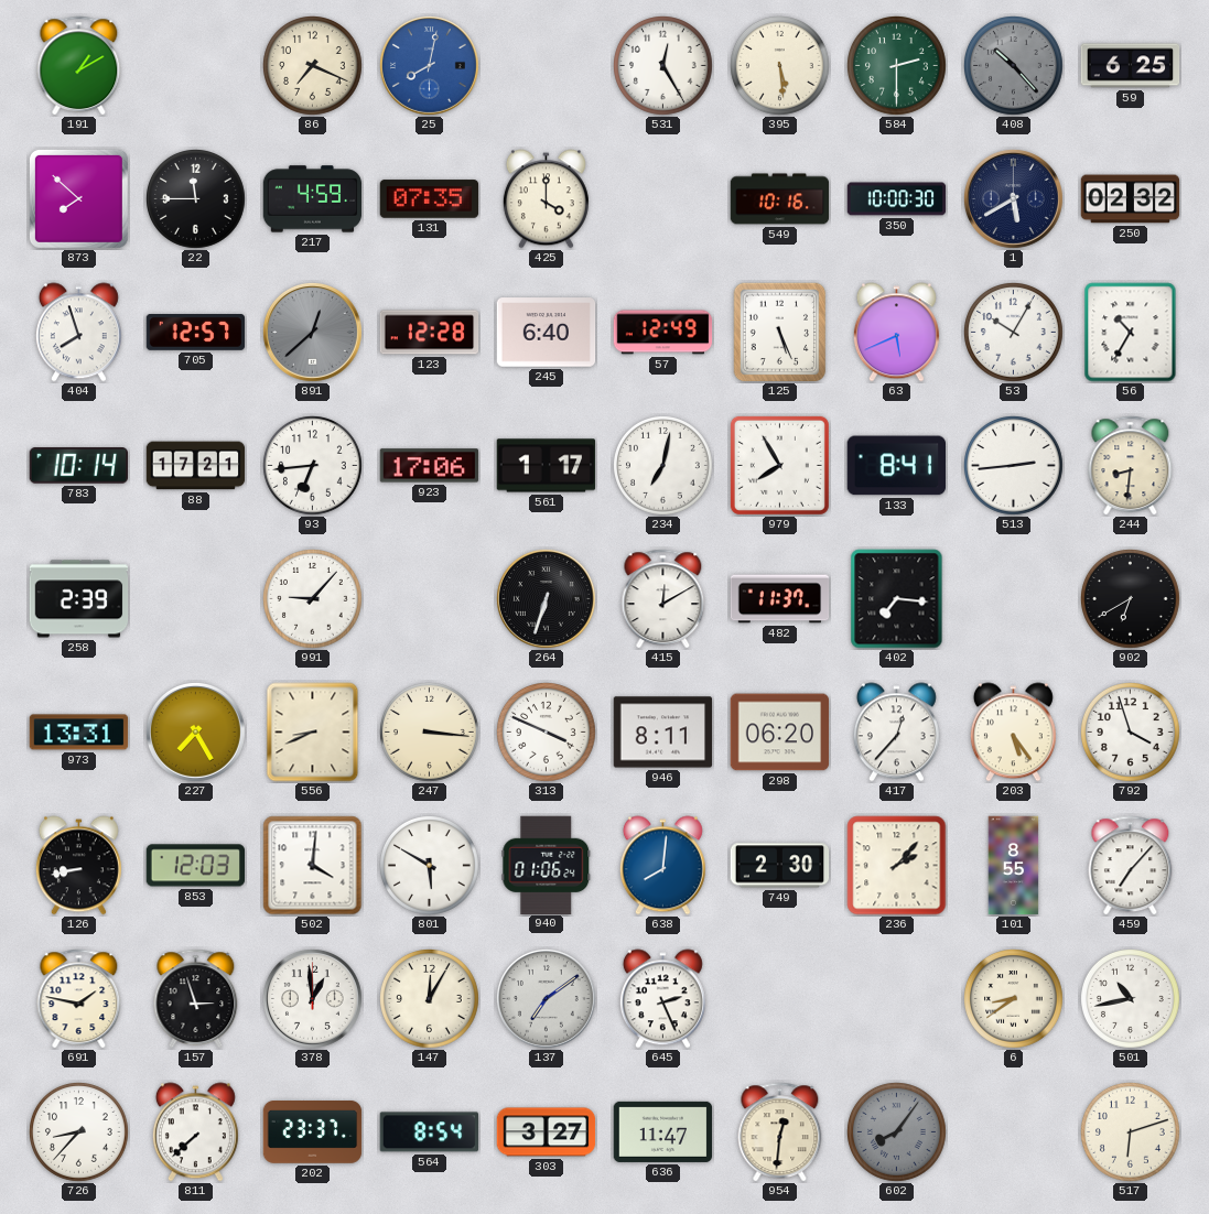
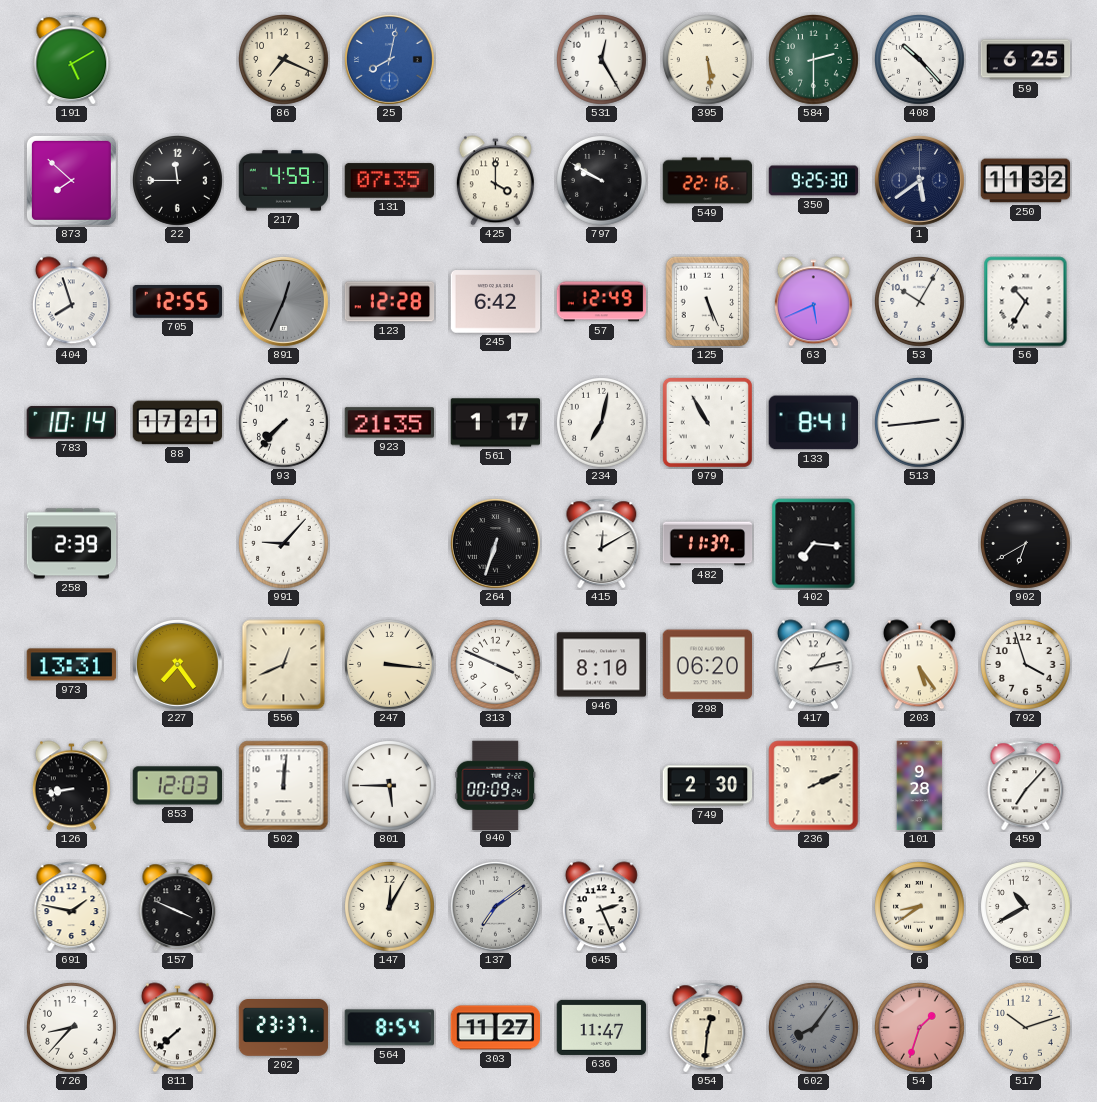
191: 1:10 -> 5:10 (72, 60)
408 dial: grey -> white (920, 60)
797: none -> 9:50 (602, 181)
549: 10:16 -> 22:16 (708, 181)
350: 10:00 -> 9:25 (814, 181)
1: 5:40 -> 5:39 (920, 181)
250: 02:32 -> 11:32 (1026, 181)
705: 12:57 -> 12:55 (178, 302)
891: 12:38 -> 12:34 (284, 302)
245: 6:40 -> 6:42 (496, 302)
93: 6:44 -> 7:37 (284, 423)
923: 17:06 -> 21:35 (390, 423)
979: 7:55 -> 10:55 (707, 422)
244: 8:31 -> none (1131, 466)
227: 7:25 -> 7:24 (178, 665)
556: 8:41 -> 12:41 (284, 665)
946: 8:11 -> 8:10 (602, 665)
417: 12:37 -> 1:13 (813, 665)
502: 4:01 -> 12:01 (284, 786)
801: 5:50 -> 5:45 (390, 786)
940: 01:06 -> 00:09 (496, 785)
638: 8:01 -> none (662, 866)
236: 2:07 -> 2:11 (814, 786)
101: 8:55 -> 9:28 (920, 786)
157: 2:57 -> 3:49 (178, 907)
378: 12:59 -> none (313, 999)
501: 10:43 -> 10:40 (1026, 907)
303: 3:27 -> 11:27 (496, 1028)
54: none -> 1:33 (920, 1028)
517: 6:12 -> 10:12 (1026, 1028)
